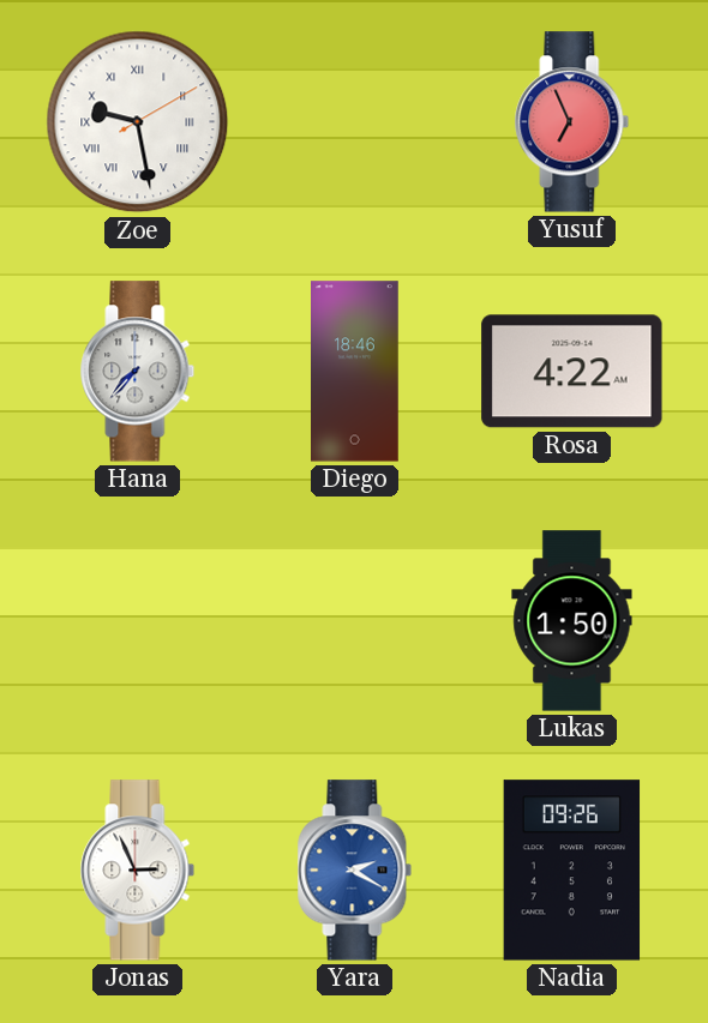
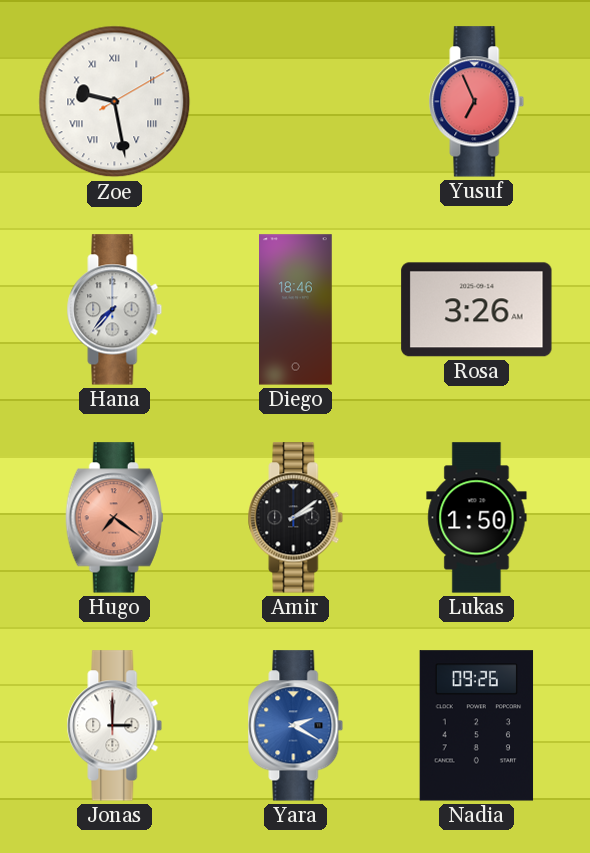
Rosa: 4:22 -> 3:26 (477, 310)
Hugo: none -> 7:21 (114, 518)
Amir: none -> 2:09 (296, 518)
Jonas: 2:56 -> 3:00 (115, 726)
